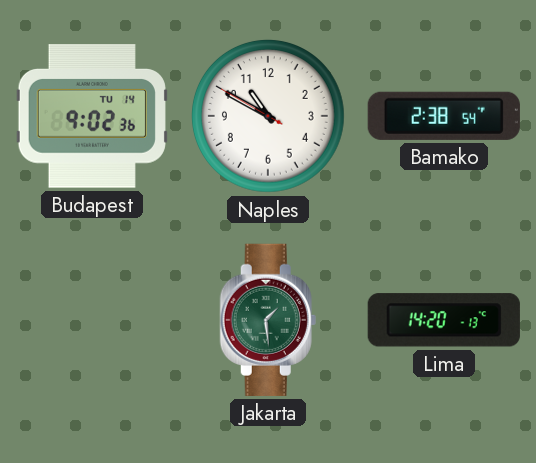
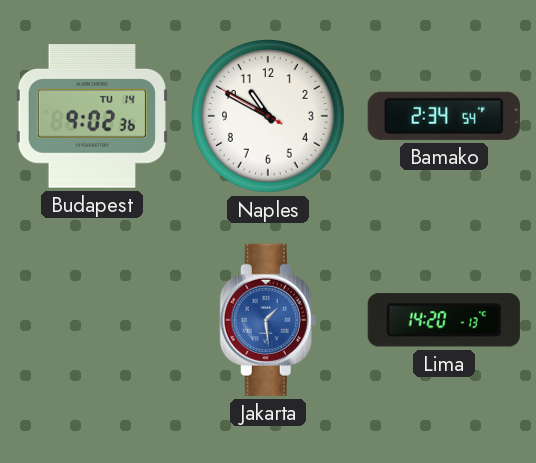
Bamako: 2:38 -> 2:34 (444, 116)
Jakarta dial: green -> blue (268, 320)
